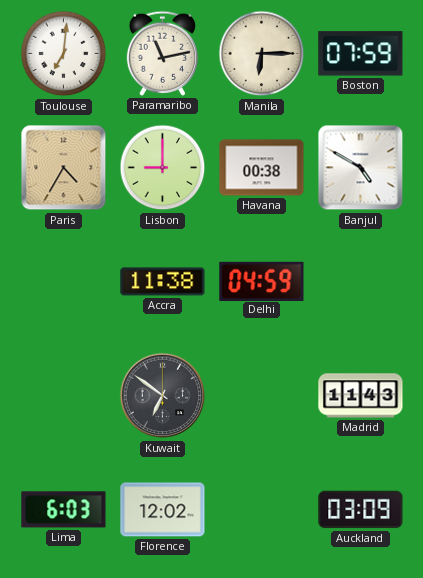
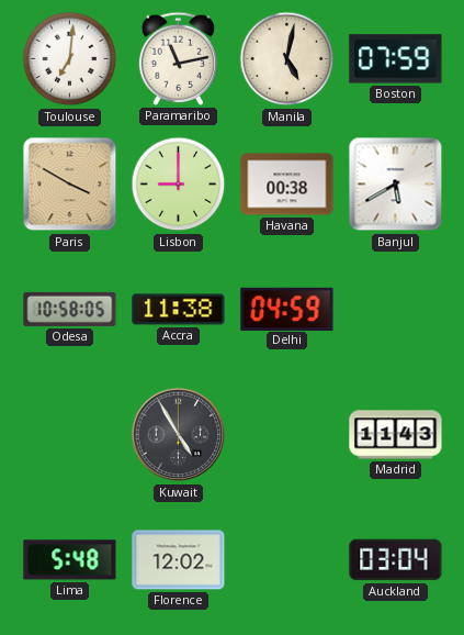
Manila: 6:15 -> 5:02 (287, 59)
Paris: 4:35 -> 3:50 (70, 185)
Banjul: 4:50 -> 5:40 (396, 185)
Odesa: none -> 10:58 (70, 309)
Kuwait: 6:51 -> 4:55 (179, 435)
Lima: 6:03 -> 5:48 (70, 560)
Auckland: 03:09 -> 03:04 (396, 560)
